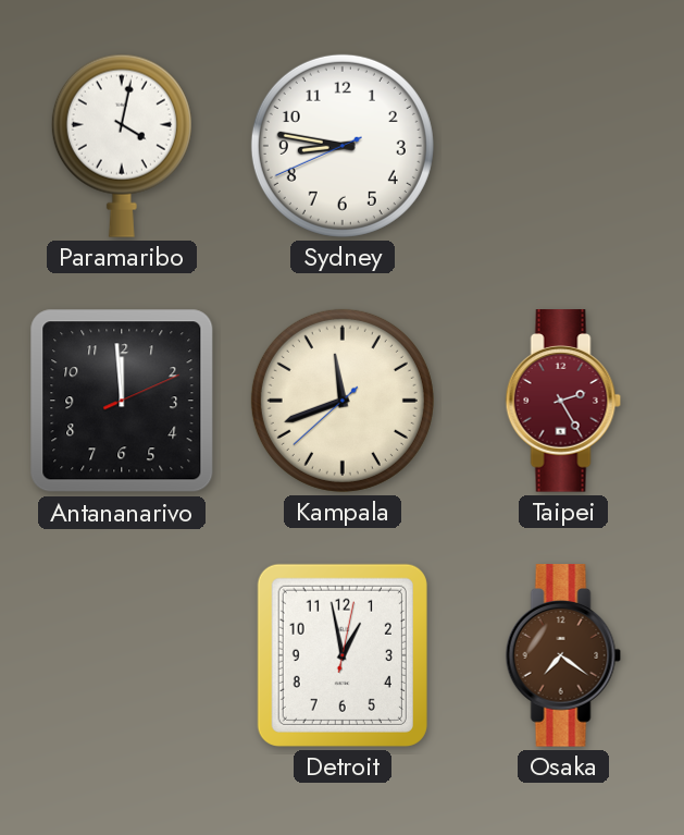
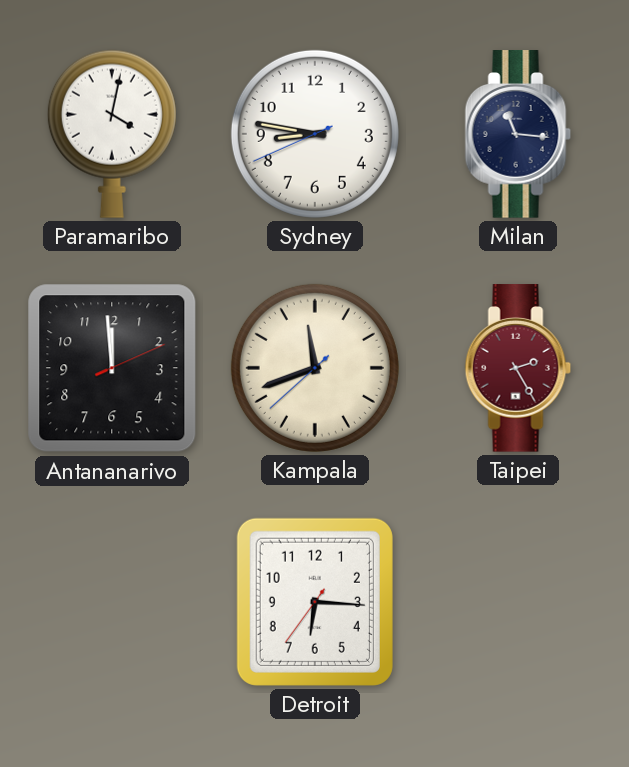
Milan: none -> 11:16 (518, 134)
Detroit: 12:58 -> 6:15 (315, 602)
Osaka: 7:21 -> none (563, 655)
